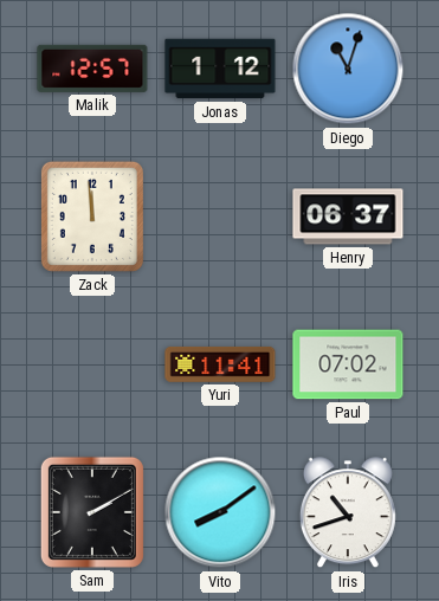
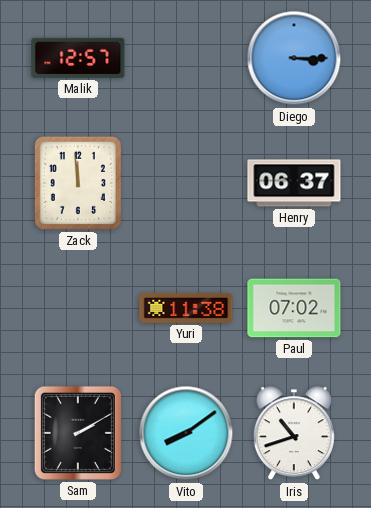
Jonas: 1:12 -> none (220, 69)
Diego: 11:03 -> 3:15 (294, 58)
Yuri: 11:41 -> 11:38 (186, 308)
